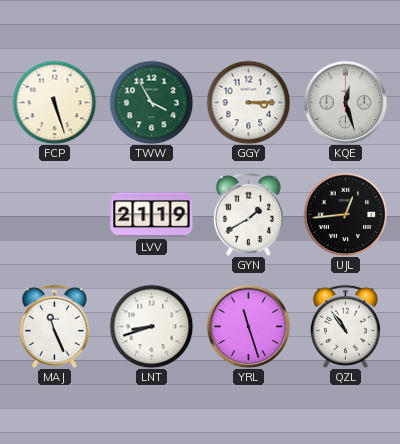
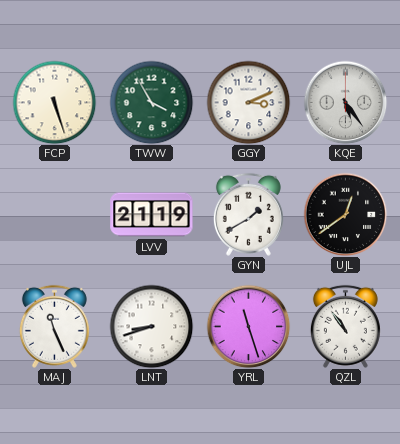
GGY: 3:15 -> 3:11 (248, 102)
KQE: 12:27 -> 5:24 (345, 102)
UJL: 12:44 -> 12:39 (345, 214)
